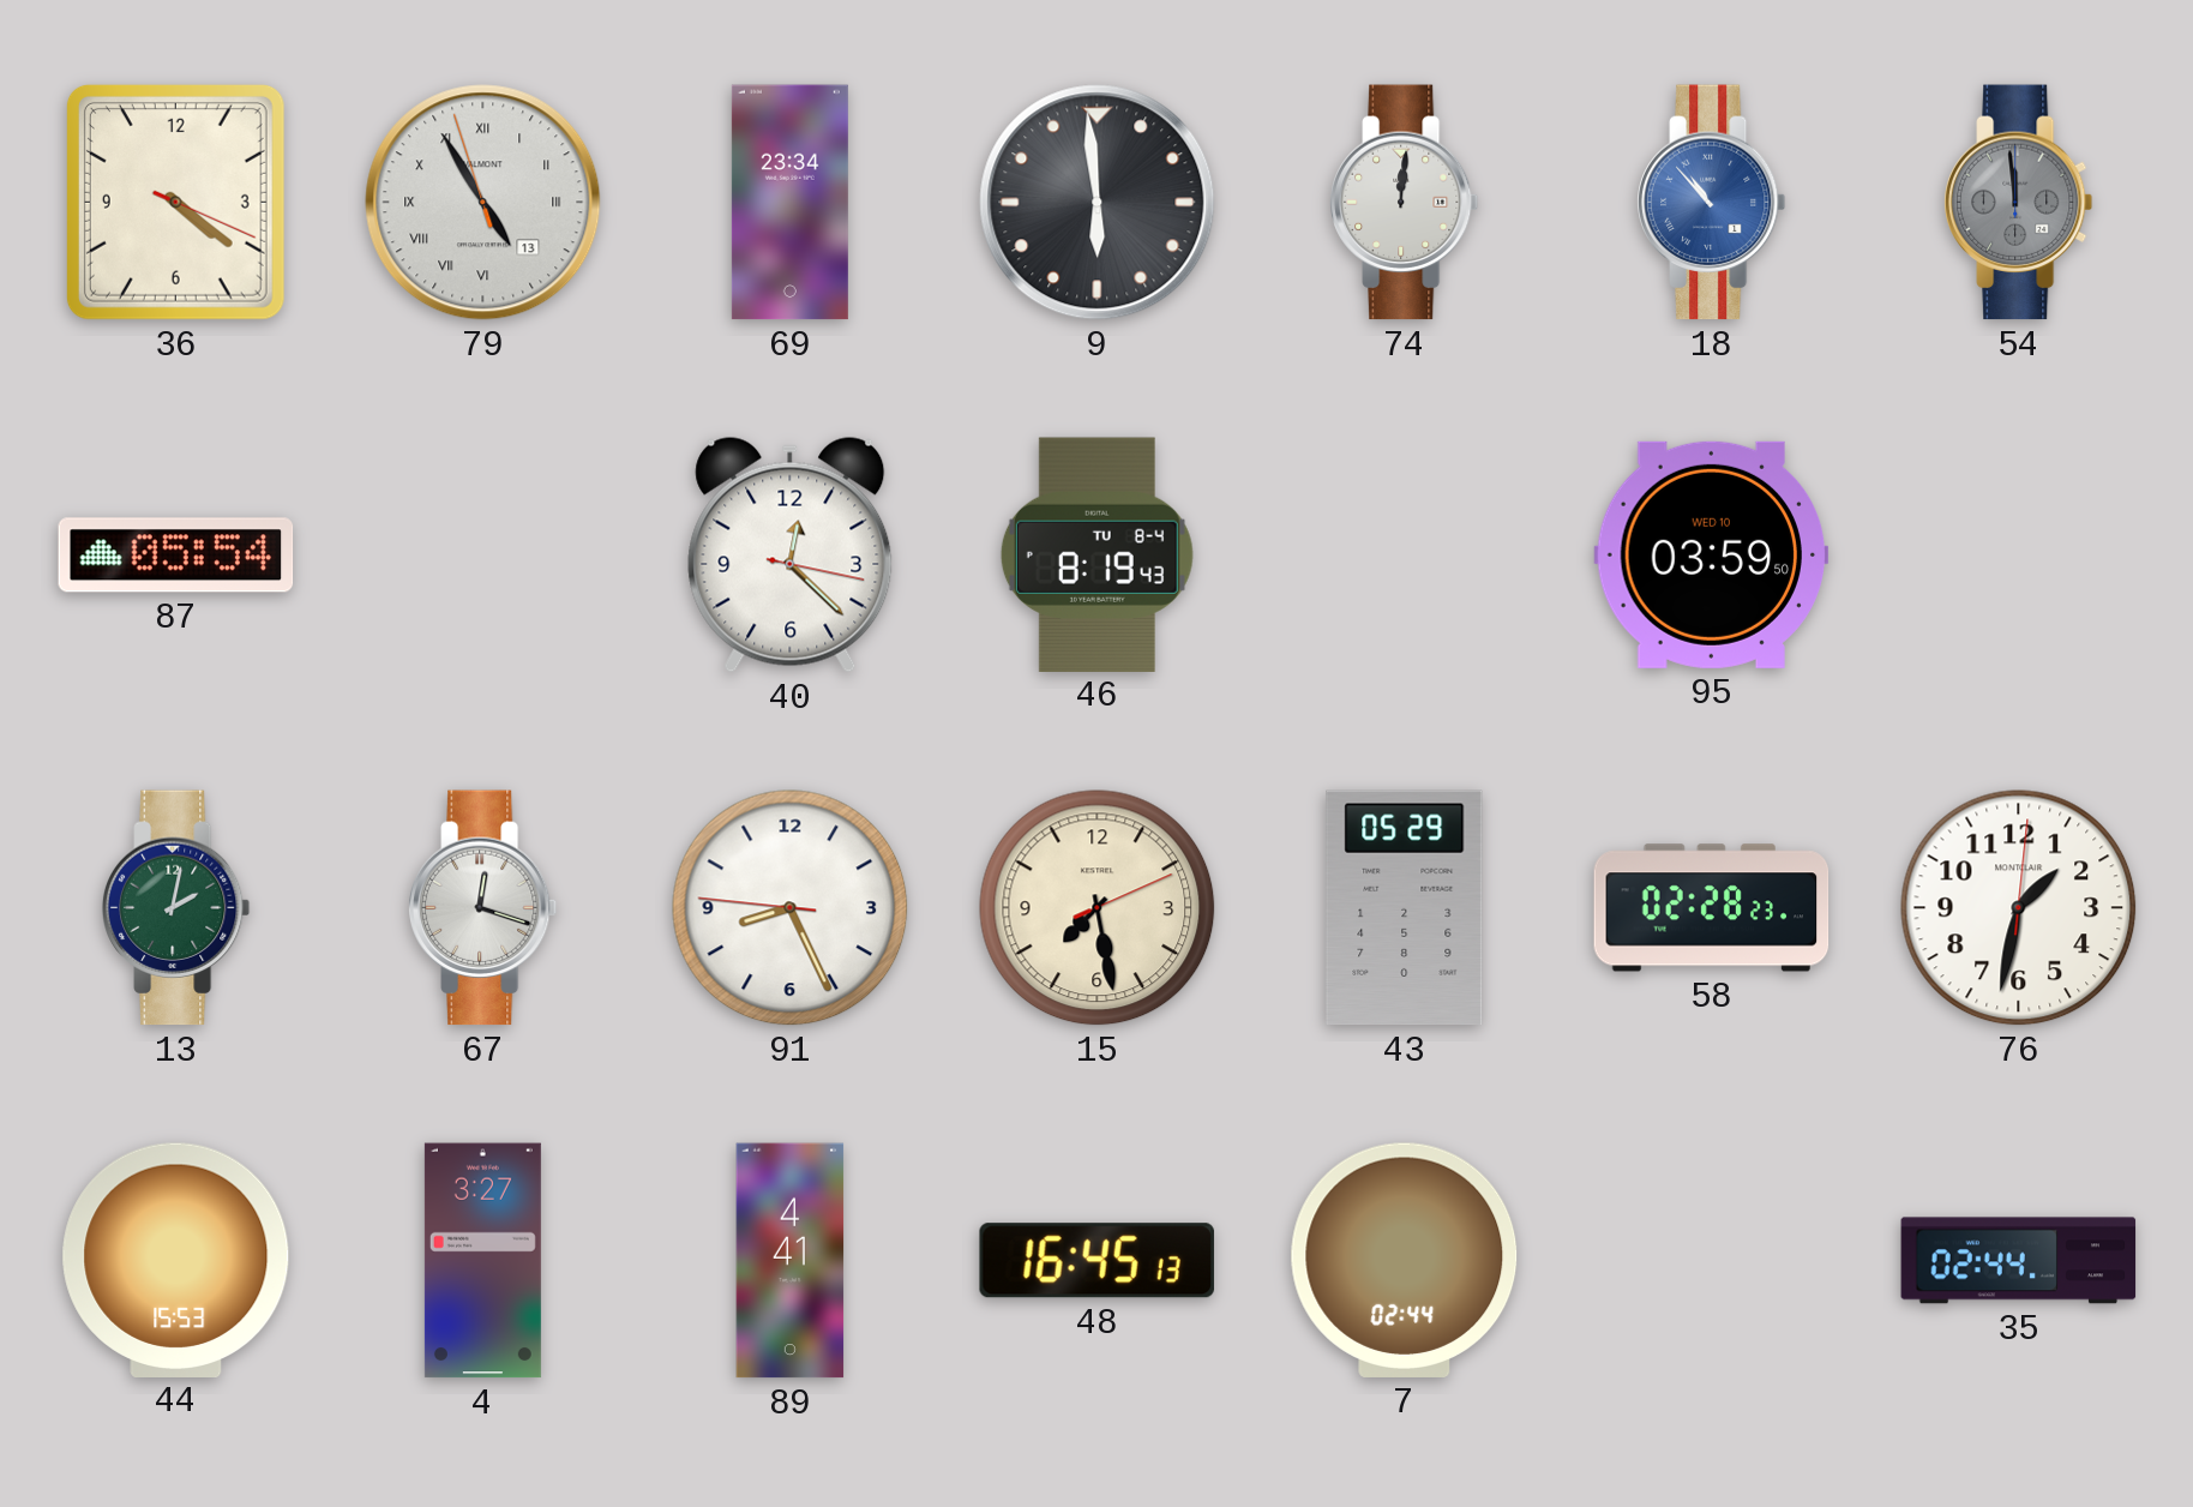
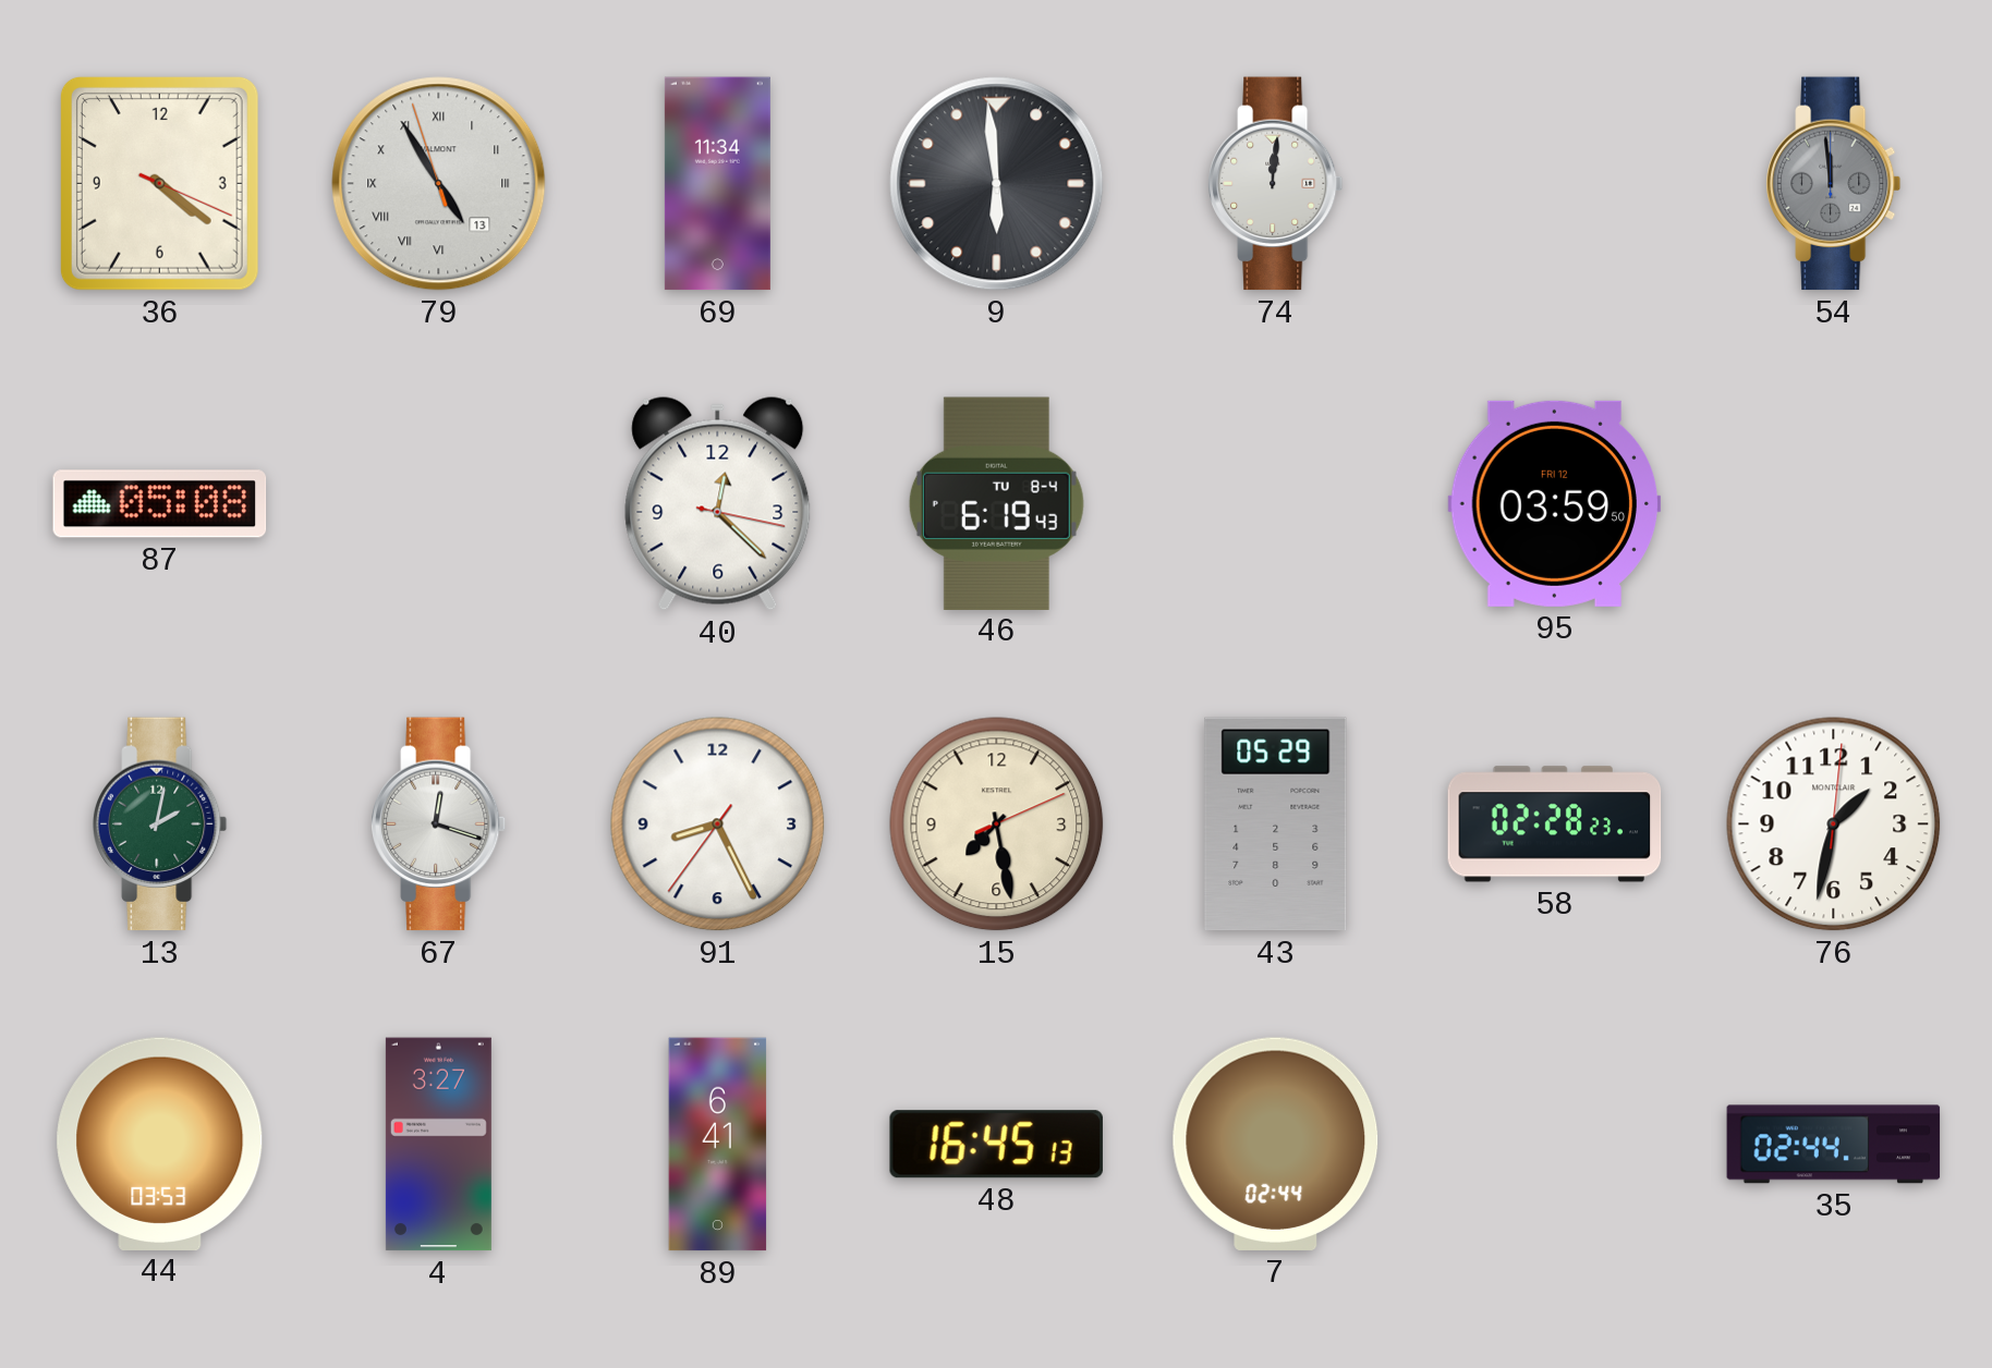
69: 23:34 -> 11:34 (717, 184)
18: 10:53 -> none (1712, 203)
87: 05:54 -> 05:08 (160, 504)
46: 8:19 -> 6:19 (996, 503)
95 date: WED 10 -> FRI 12 (1555, 503)
91: 8:25:46 -> 8:25:36 (718, 825)
44: 15:53 -> 03:53 (160, 1144)
89: 4:41 -> 6:41 (718, 1145)
